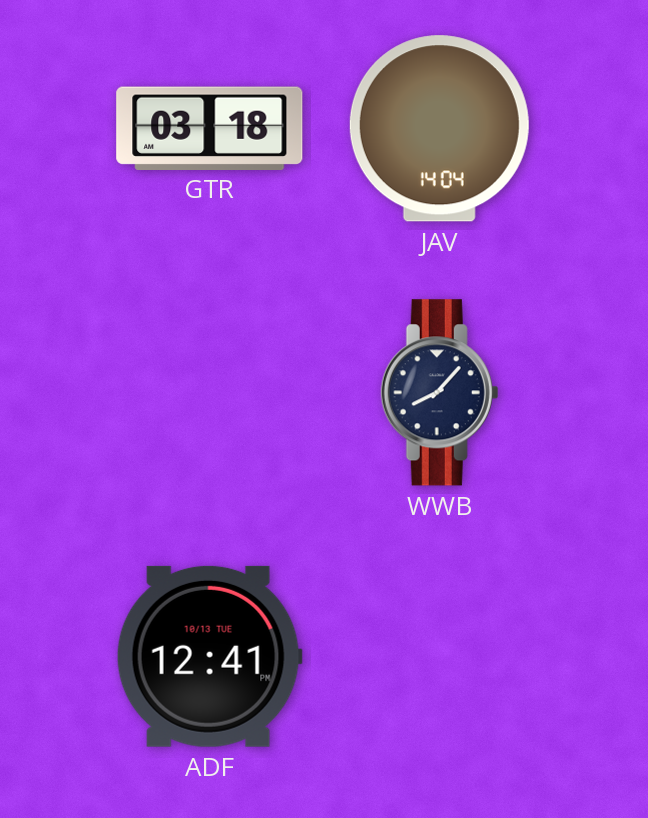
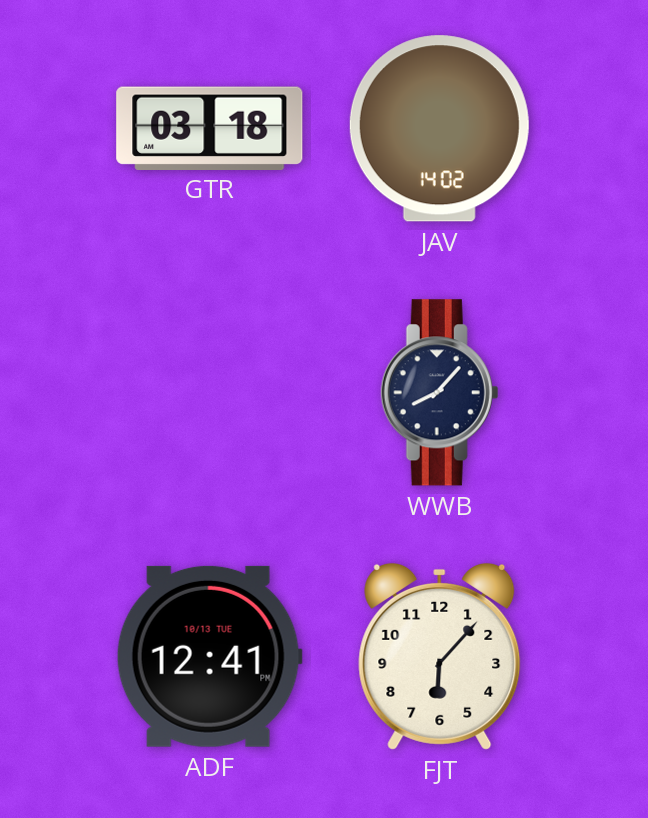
JAV: 14:04 -> 14:02 (439, 129)
FJT: none -> 6:07 (440, 656)
